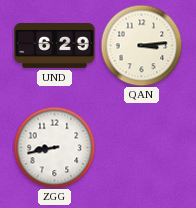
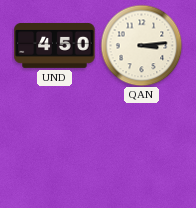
UND: 6:29 -> 4:50 (55, 45)
ZGG: 8:43 -> none (54, 147)
